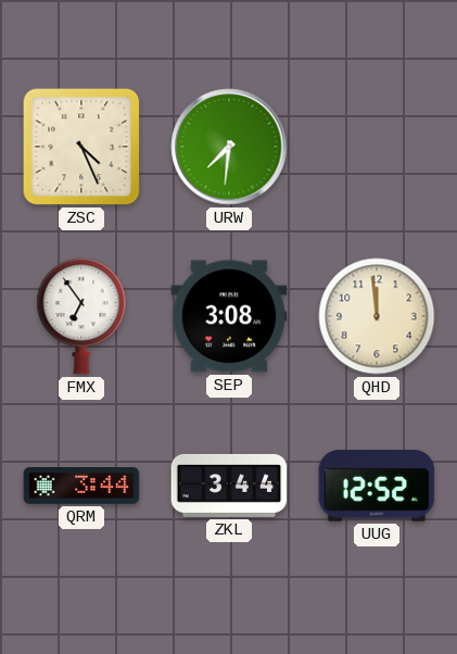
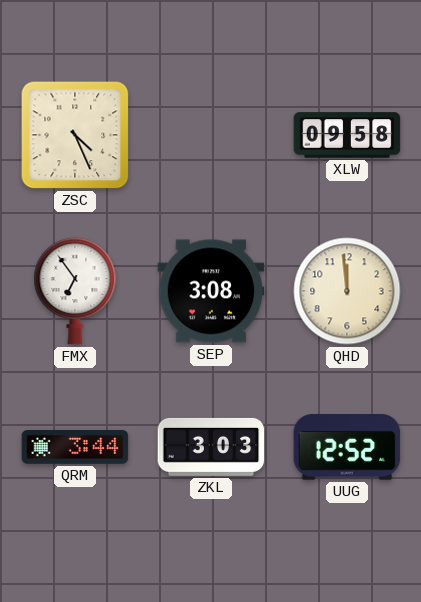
URW: 7:31 -> none (229, 147)
XLW: none -> 09:58 (347, 135)
ZKL: 3:44 -> 3:03 (211, 447)
